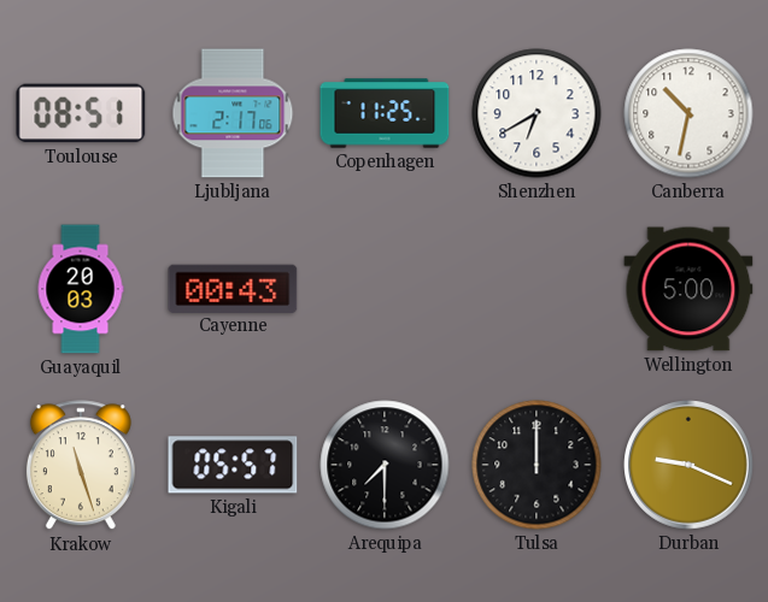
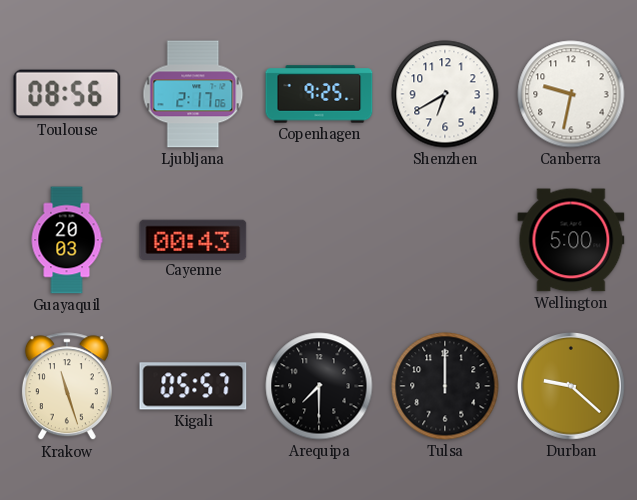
Toulouse: 08:51 -> 08:56 (67, 94)
Copenhagen: 11:25 -> 9:25 (319, 94)
Canberra: 10:32 -> 9:32 (571, 94)
Durban: 9:19 -> 9:22 (572, 387)
